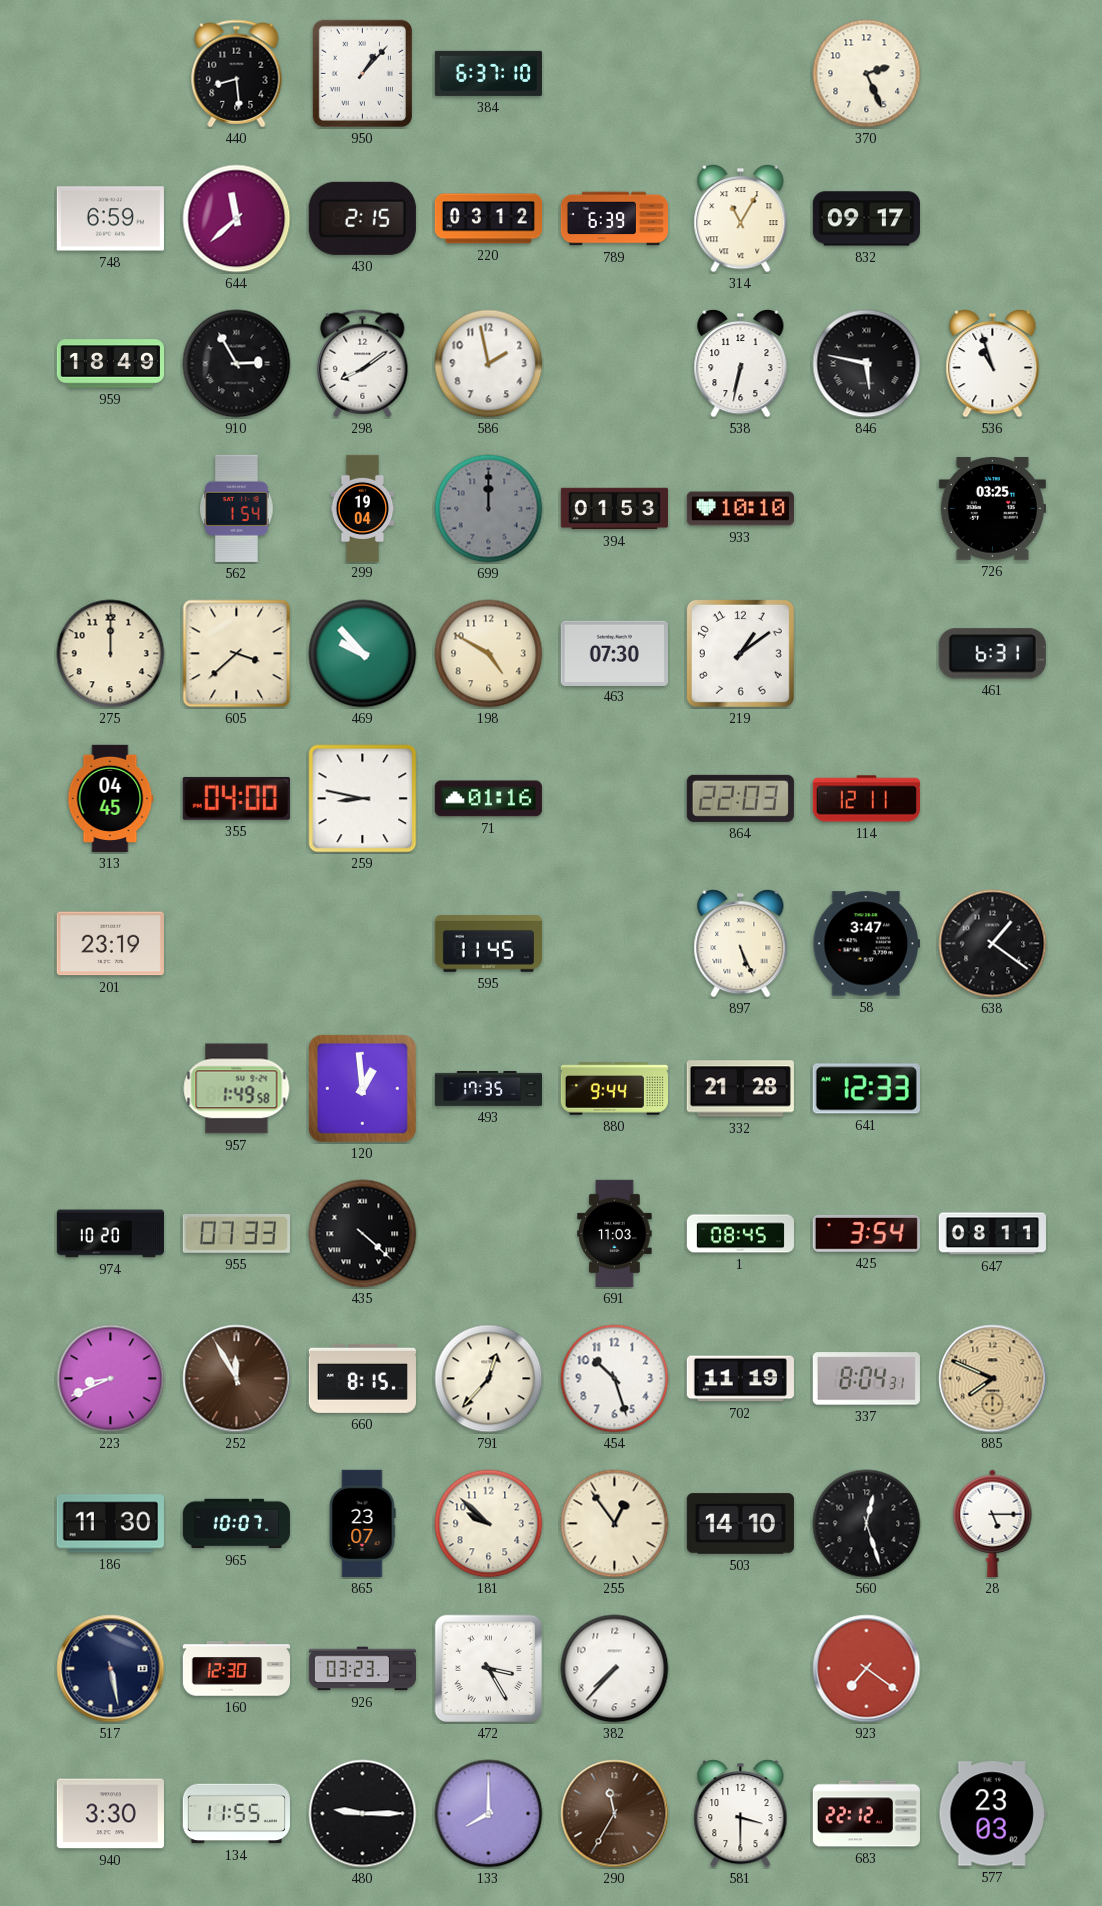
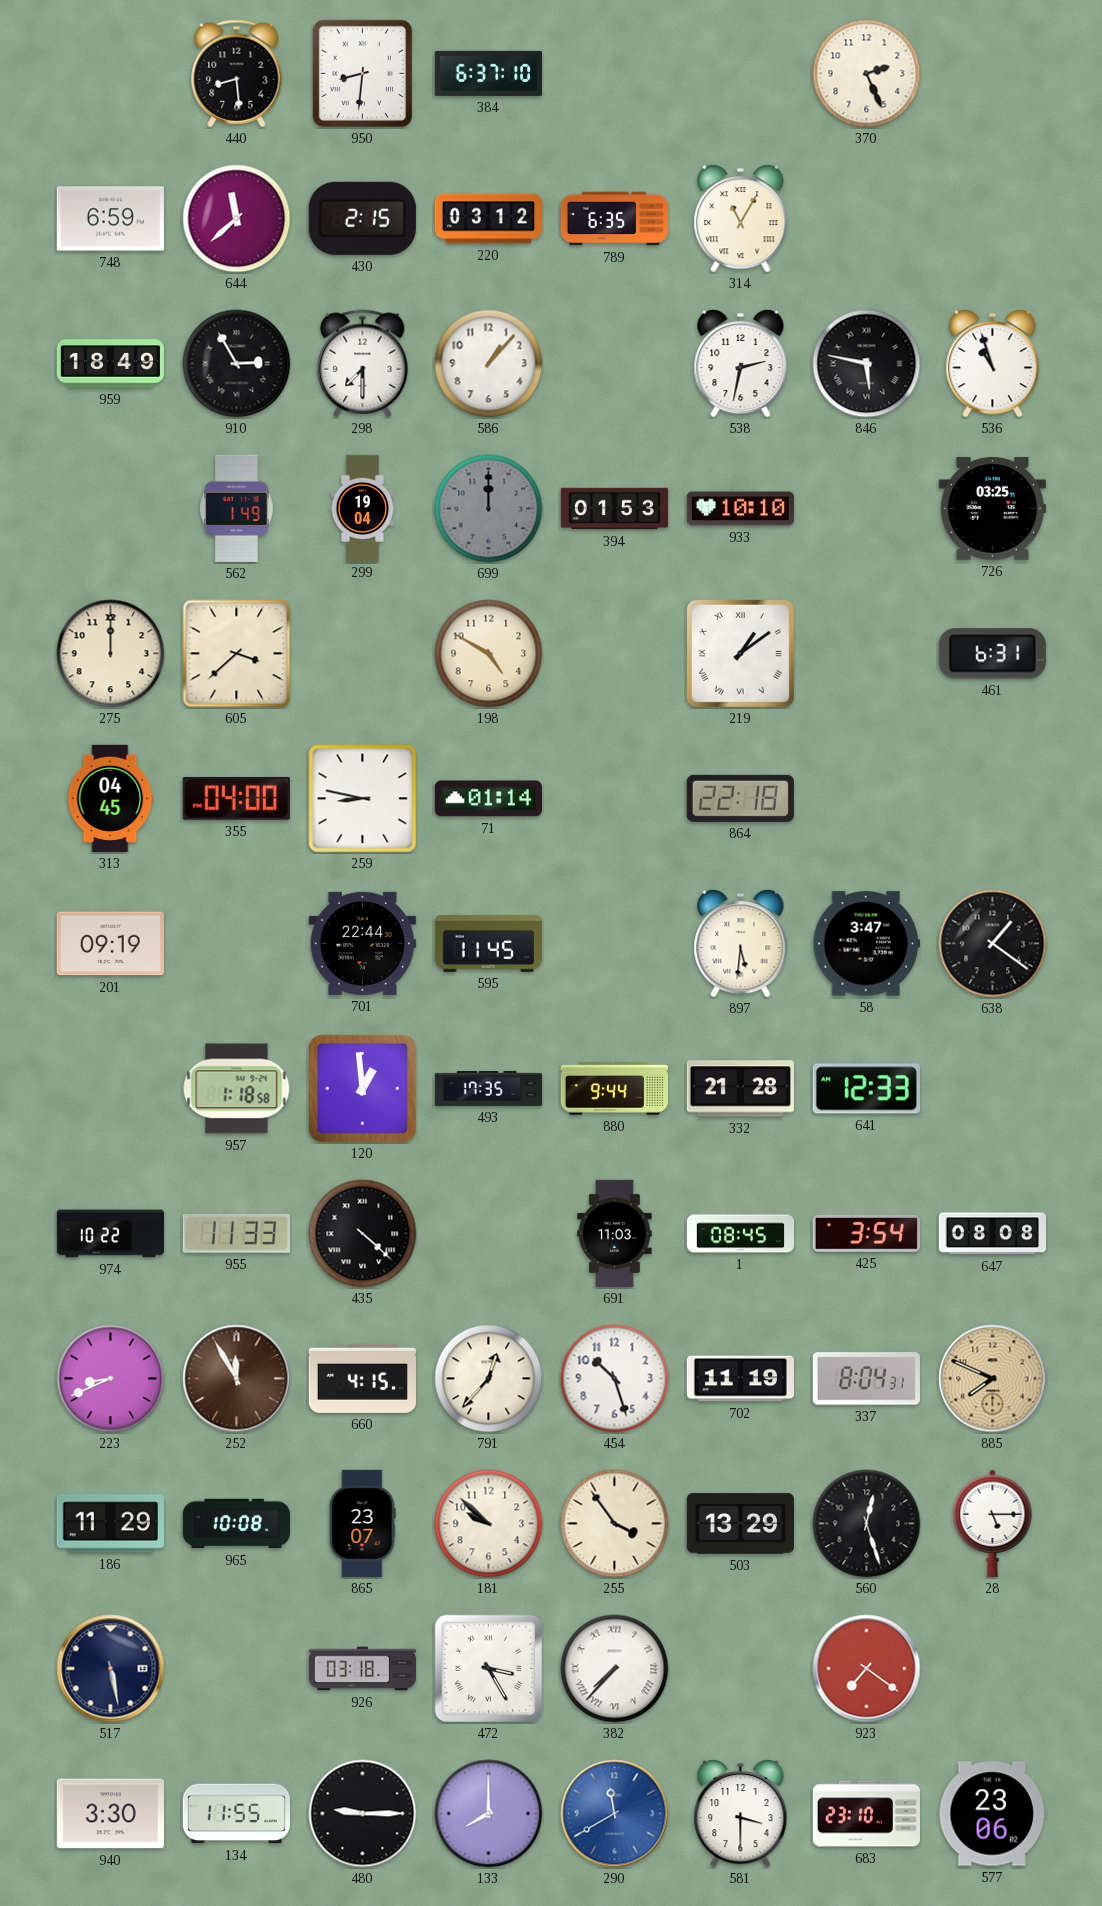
950: 1:07 -> 8:31 (362, 73)
789: 6:39 -> 6:35 (614, 219)
832: 09:17 -> none (866, 219)
298: 8:09 -> 7:30 (363, 364)
586: 1:58 -> 1:07 (489, 364)
538: 6:32 -> 2:32 (741, 364)
562: 1:54 -> 1:49 (237, 508)
469: 9:53 -> none (363, 654)
463: 07:30 -> none (614, 653)
219 numerals: Arabic -> Roman (740, 653)
71: 01:16 -> 01:14 (488, 799)
864: 22:03 -> 22:18 (740, 798)
114: 12:11 -> none (866, 799)
201: 23:19 -> 09:19 (110, 944)
701: none -> 22:44 (362, 943)
897: 5:26 -> 5:31 (741, 944)
957: 1:49 -> 1:18 (237, 1089)
974: 10:20 -> 10:22 (110, 1234)
955: 07:33 -> 11:33 (236, 1234)
647: 08:11 -> 08:08 (992, 1234)
660: 8:15 -> 4:15 (362, 1378)
186: 11:30 -> 11:29 (110, 1524)
965: 10:07 -> 10:08 (236, 1524)
255: 12:54 -> 3:54 (615, 1524)
503: 14:10 -> 13:29 (740, 1524)
160: 12:30 -> none (236, 1669)
926: 03:23 -> 03:18 (362, 1669)
382 numerals: Arabic -> Roman (615, 1669)
290: 11:35 -> 11:40 (615, 1814)
290 dial: brown -> blue (615, 1814)
683: 22:12 -> 23:10 (866, 1814)
577: 23:03 -> 23:06 (992, 1814)
